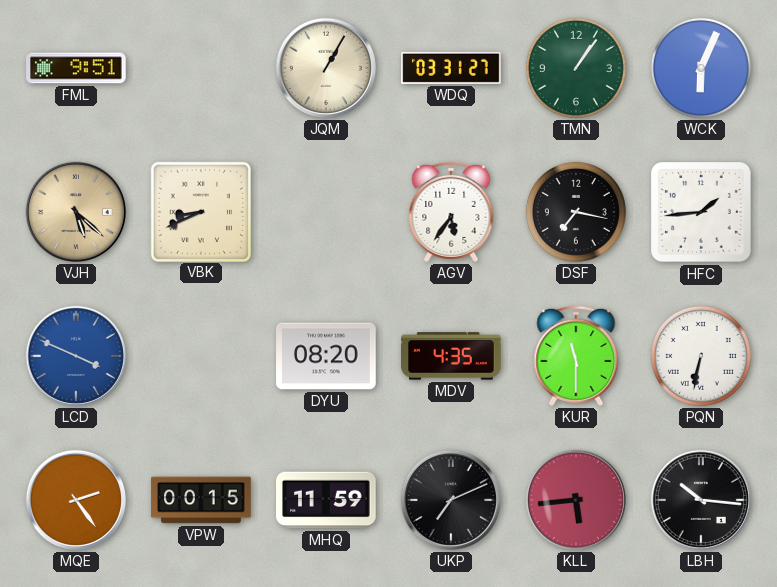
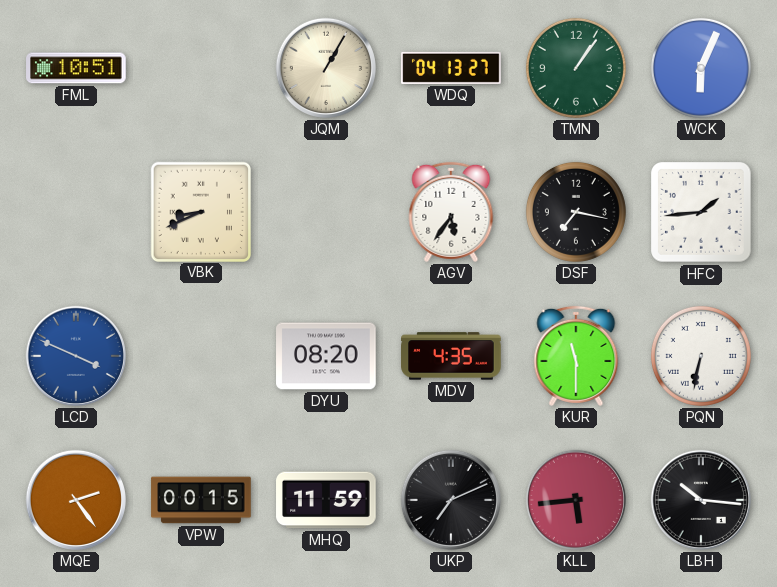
FML: 9:51 -> 10:51 (76, 68)
WDQ: 03:31 -> 04:13 (451, 68)
VJH: 5:22 -> none (76, 212)
